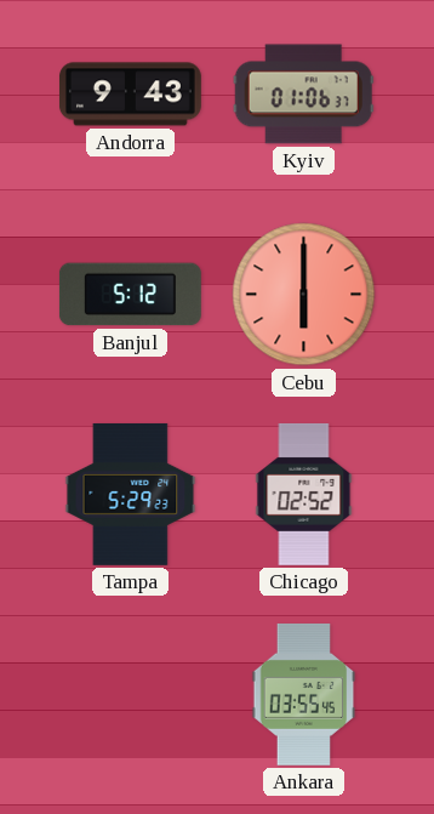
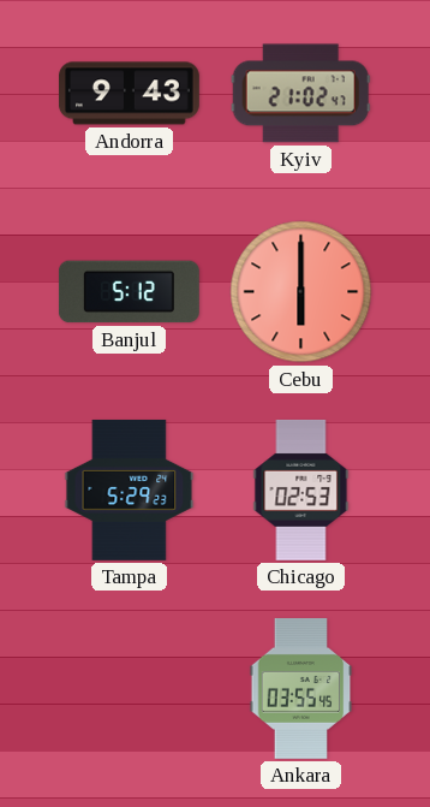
Kyiv: 01:06 -> 21:02 (300, 94)
Chicago: 02:52 -> 02:53 (301, 489)
